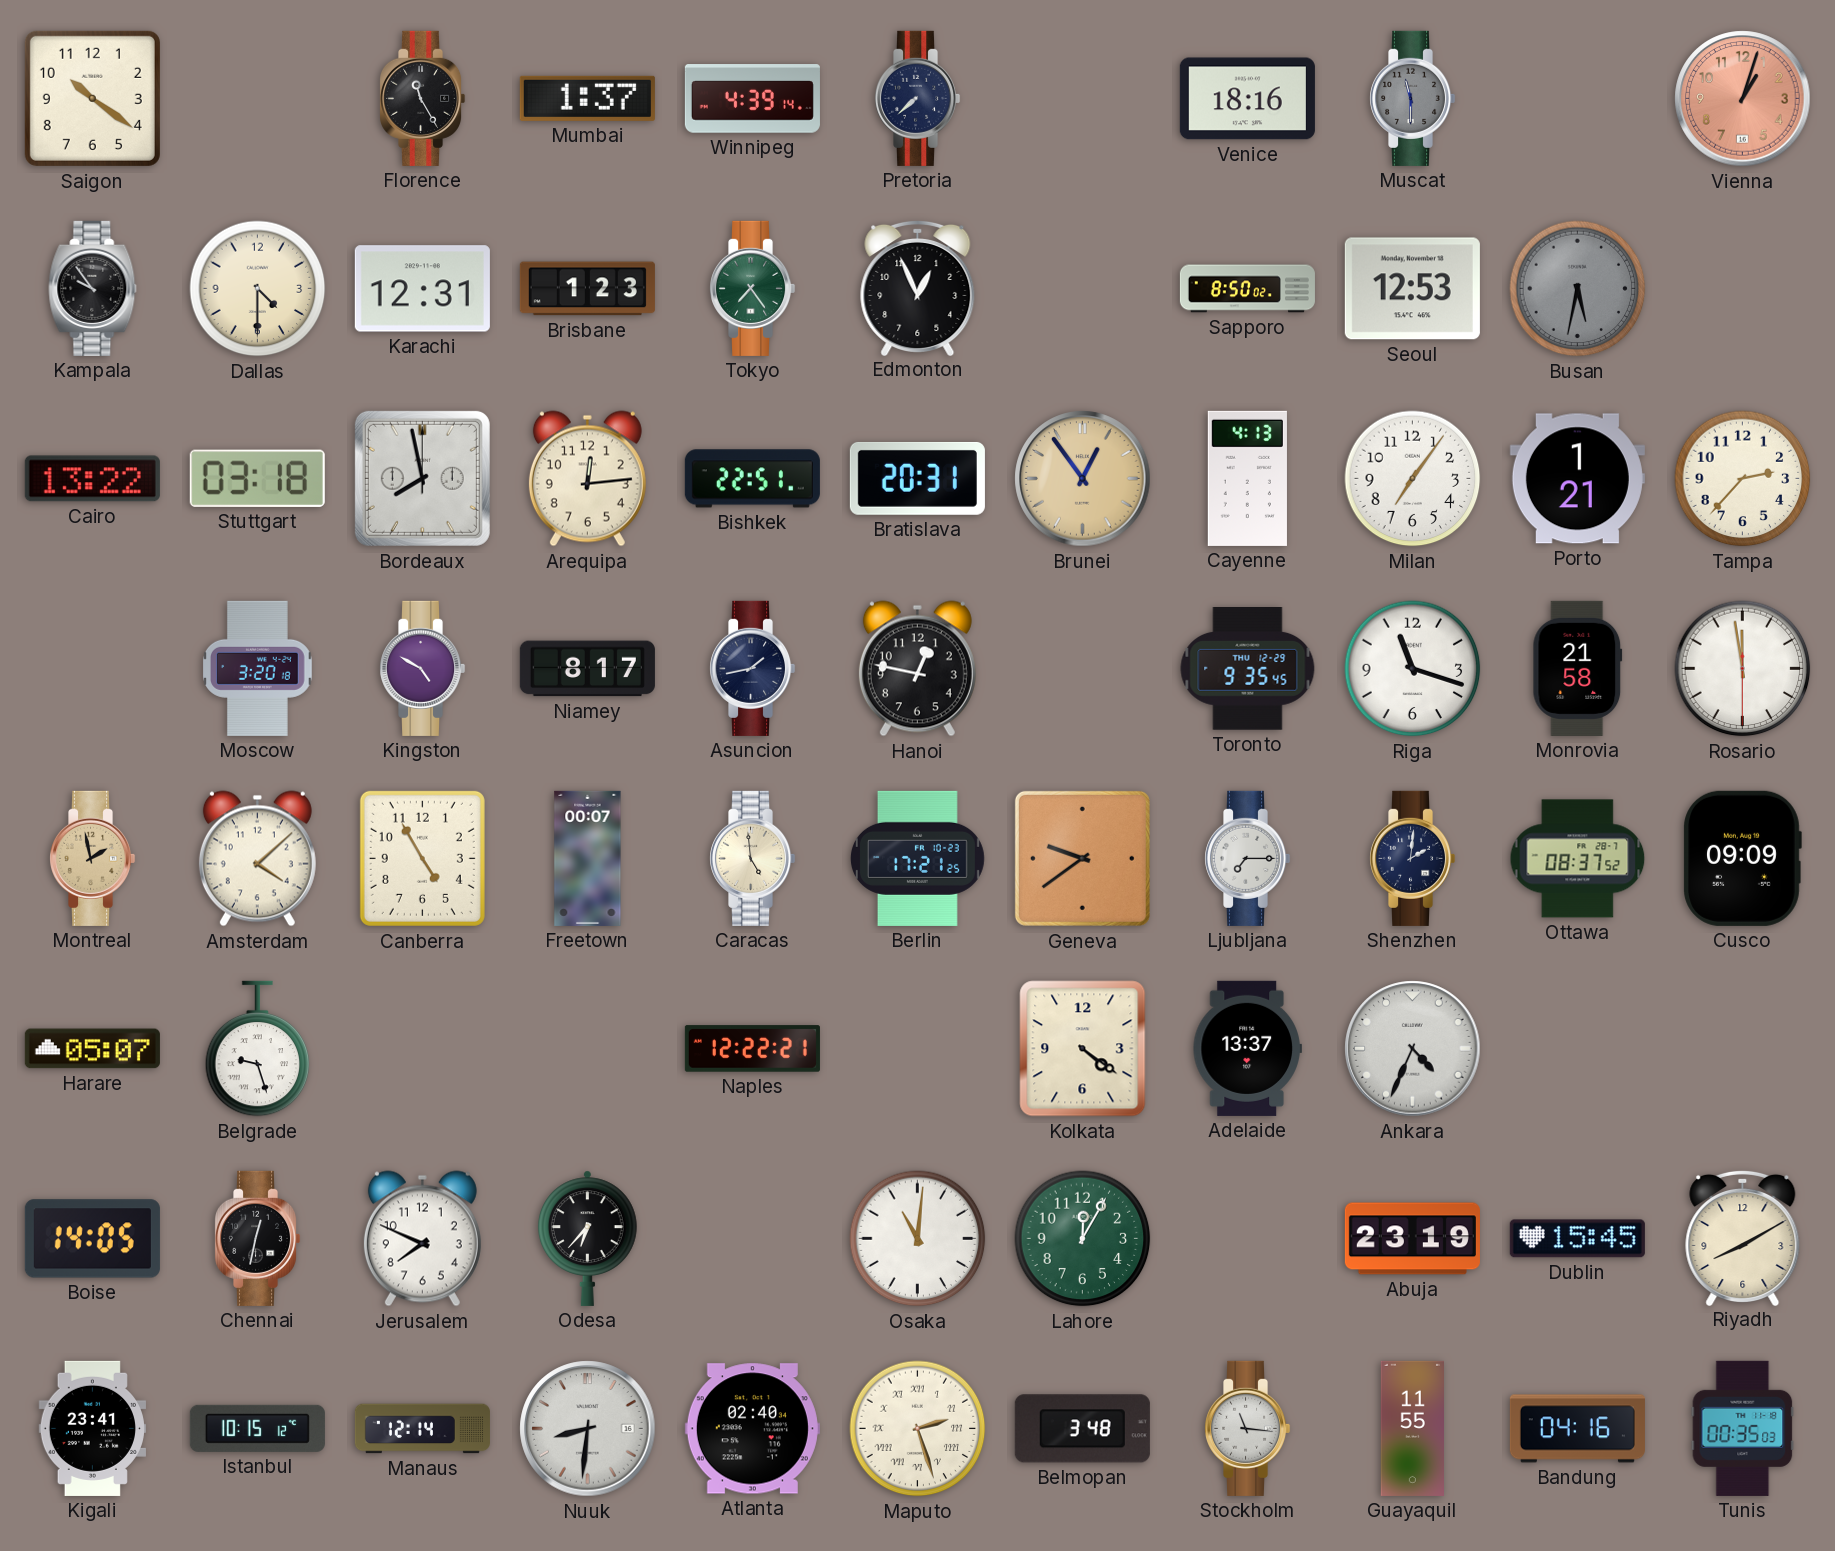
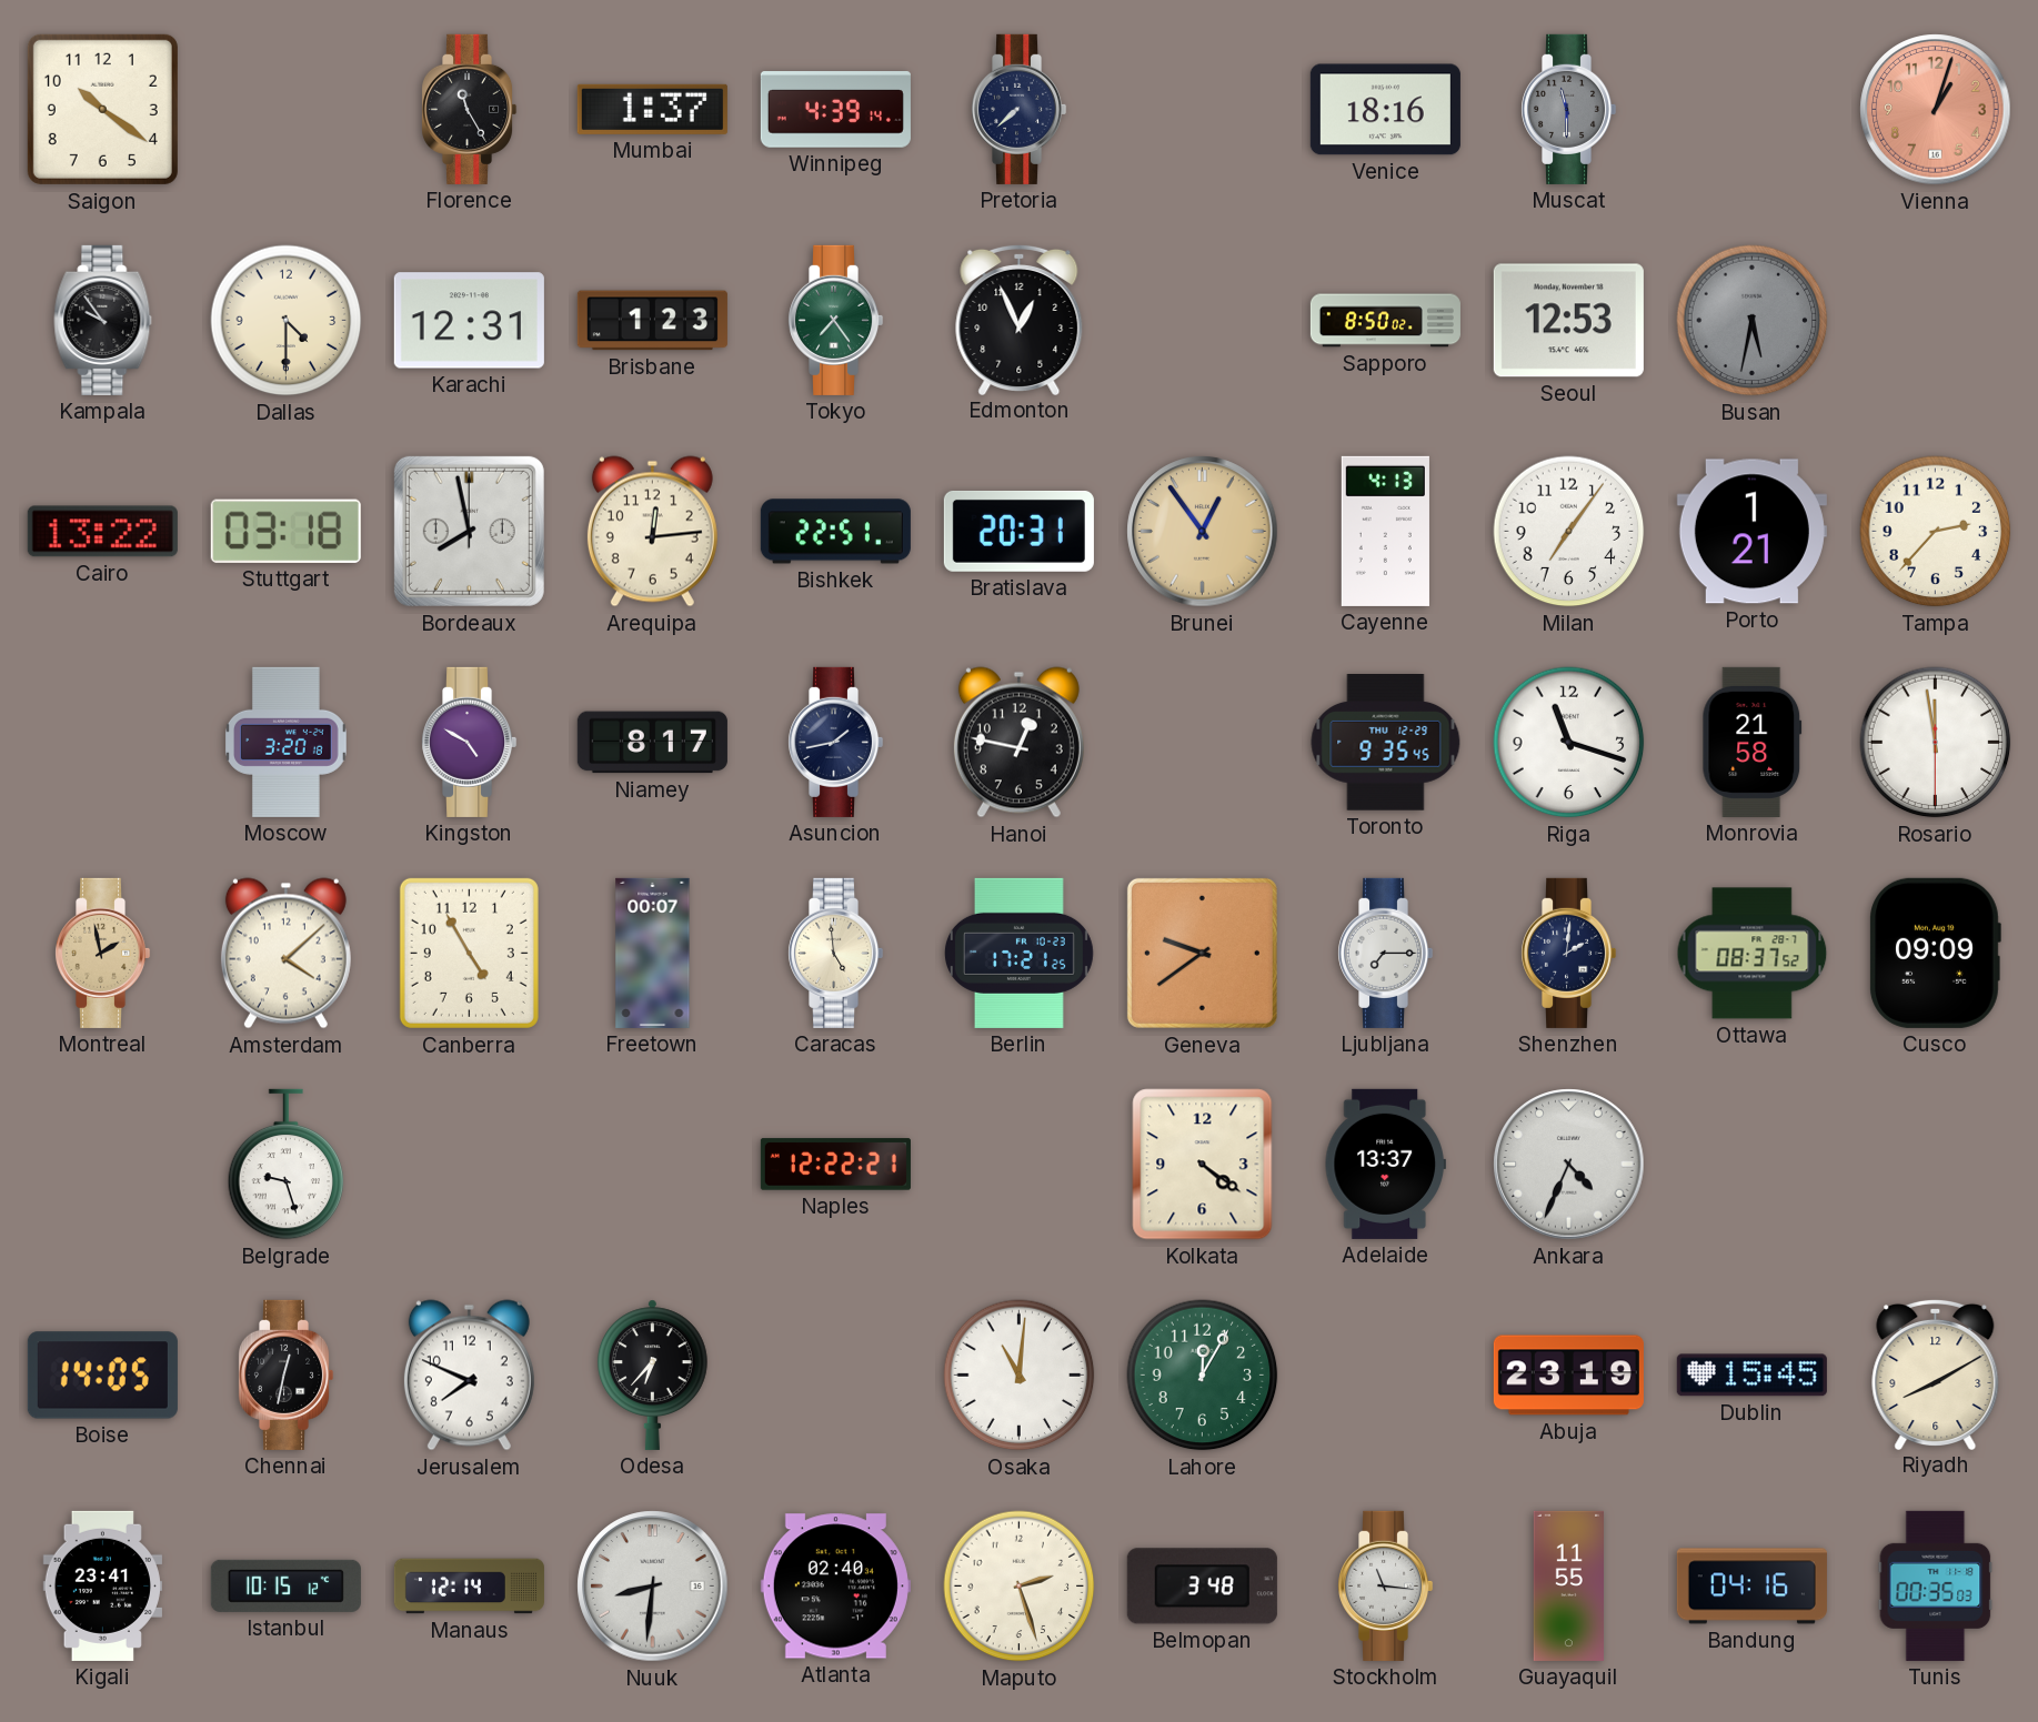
Harare: 05:07 -> none (92, 1049)
Maputo numerals: Roman -> Arabic (1020, 1587)
